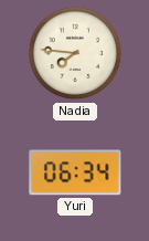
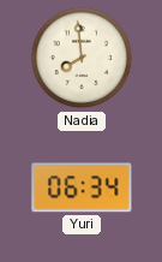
Nadia: 7:46 -> 7:59 (82, 58)
